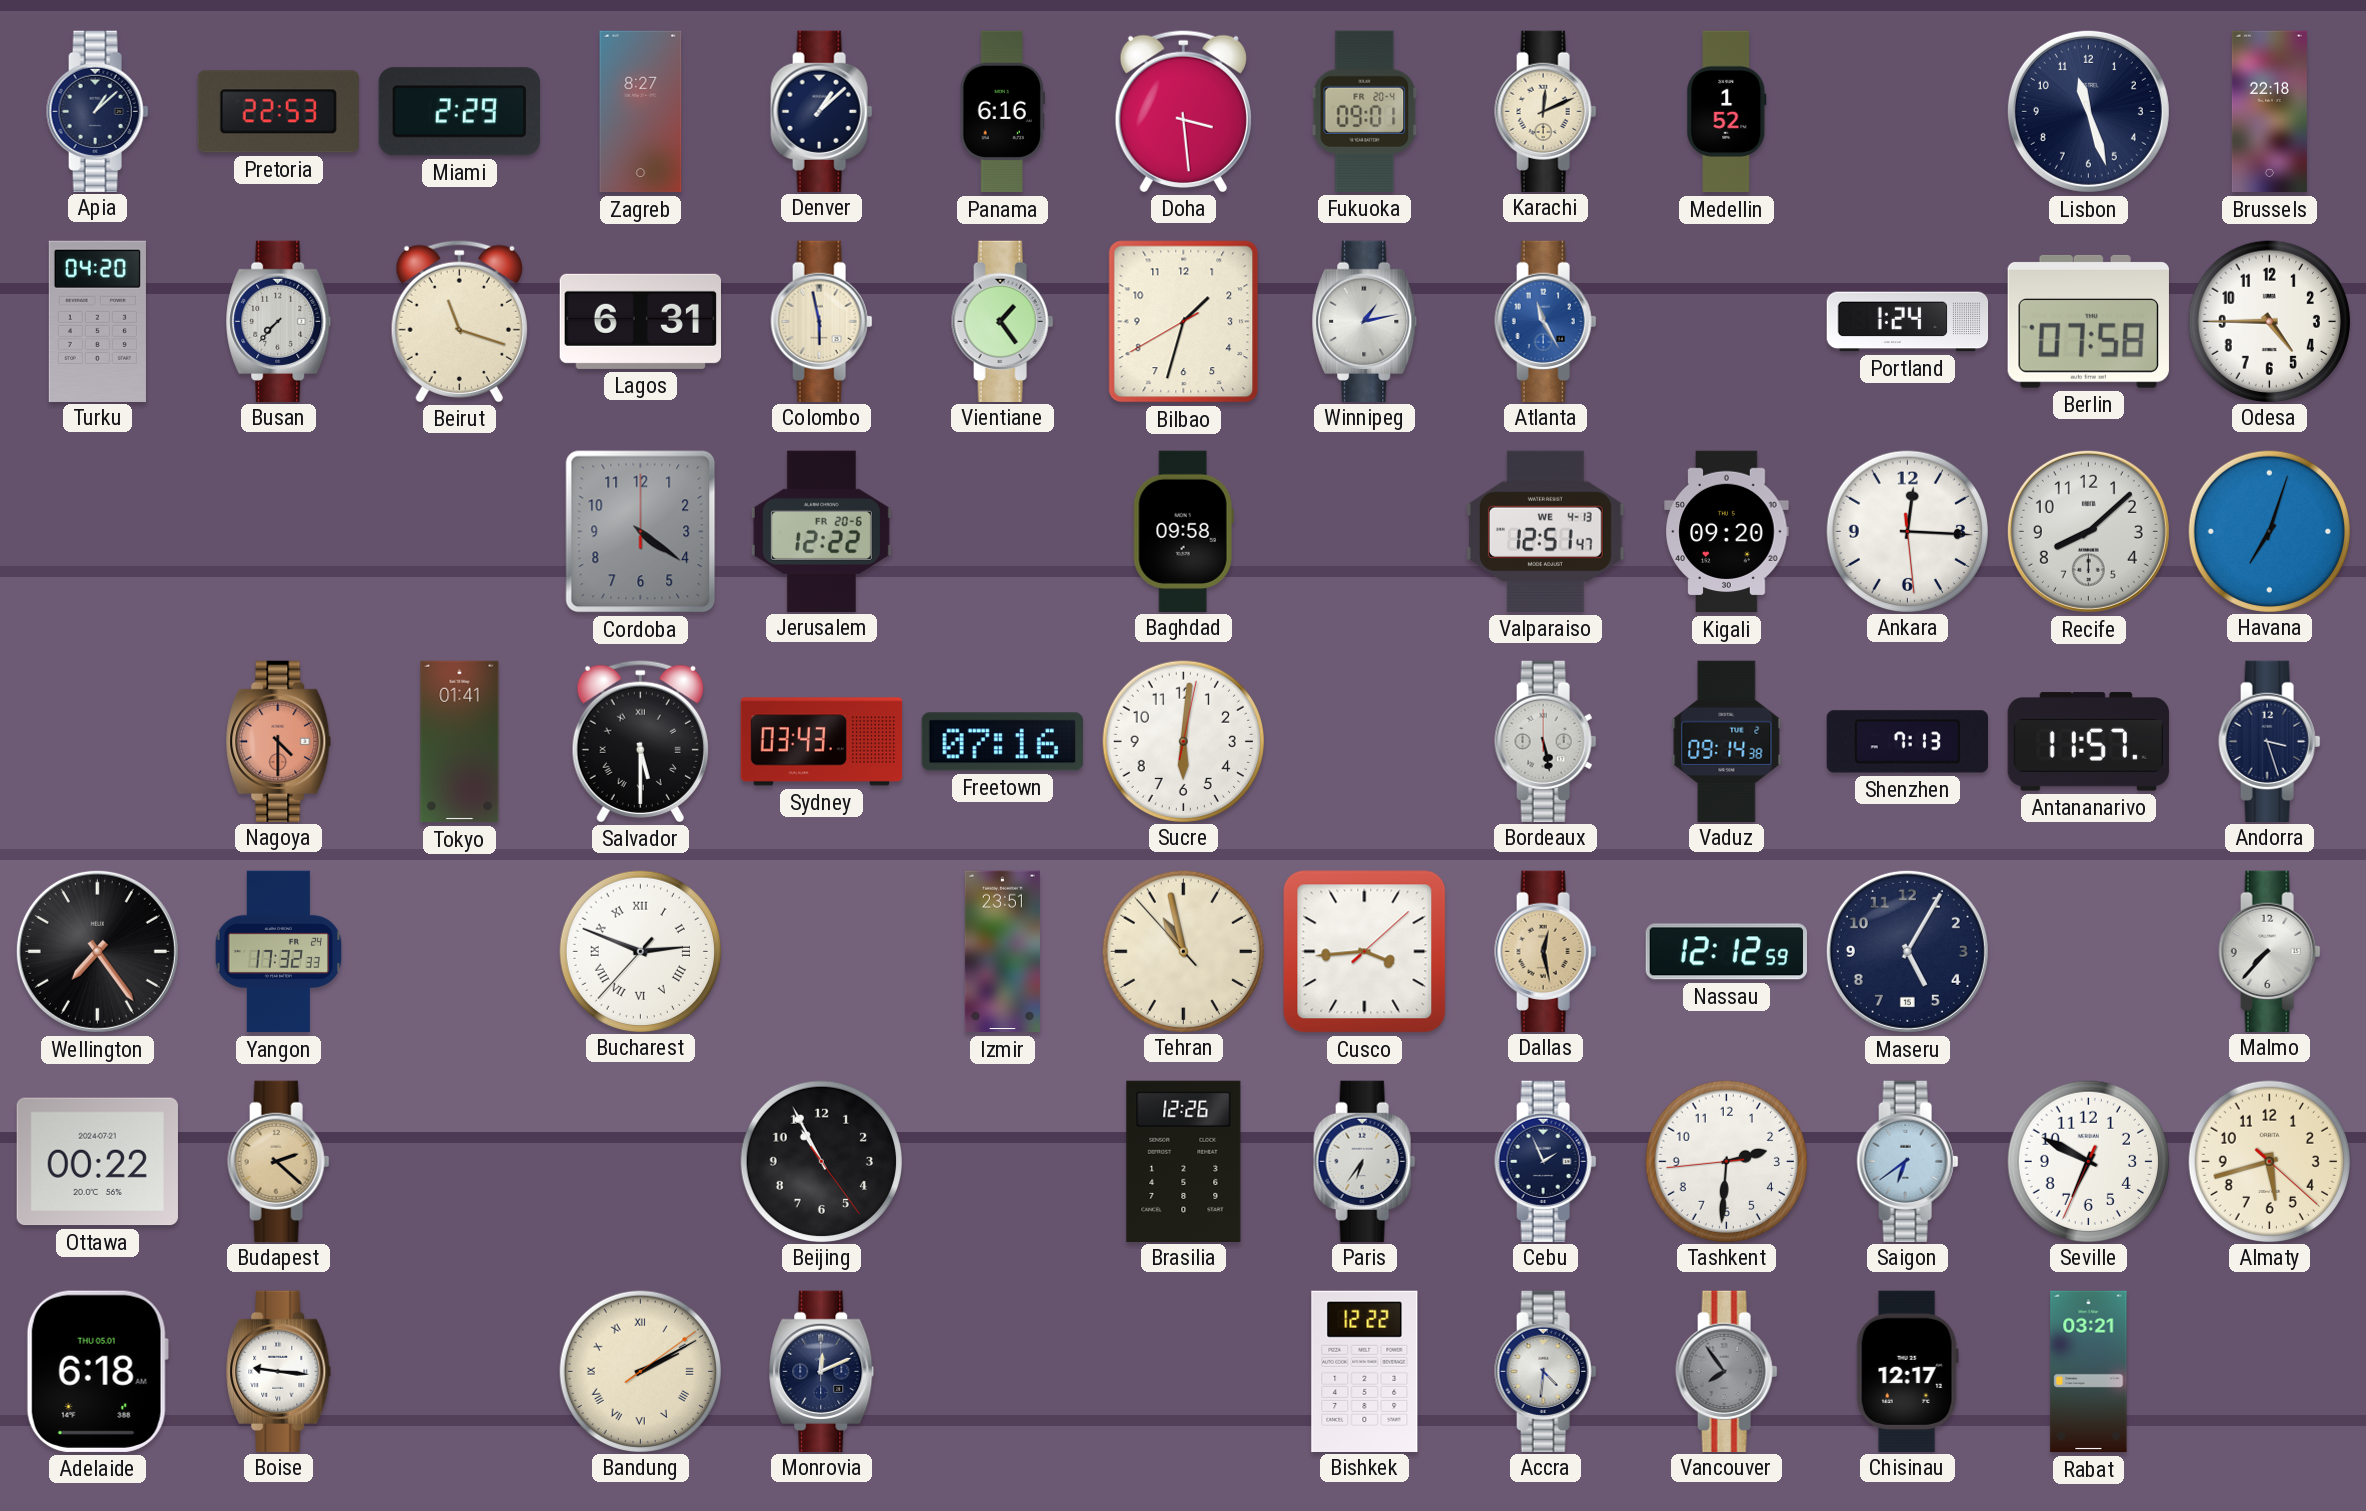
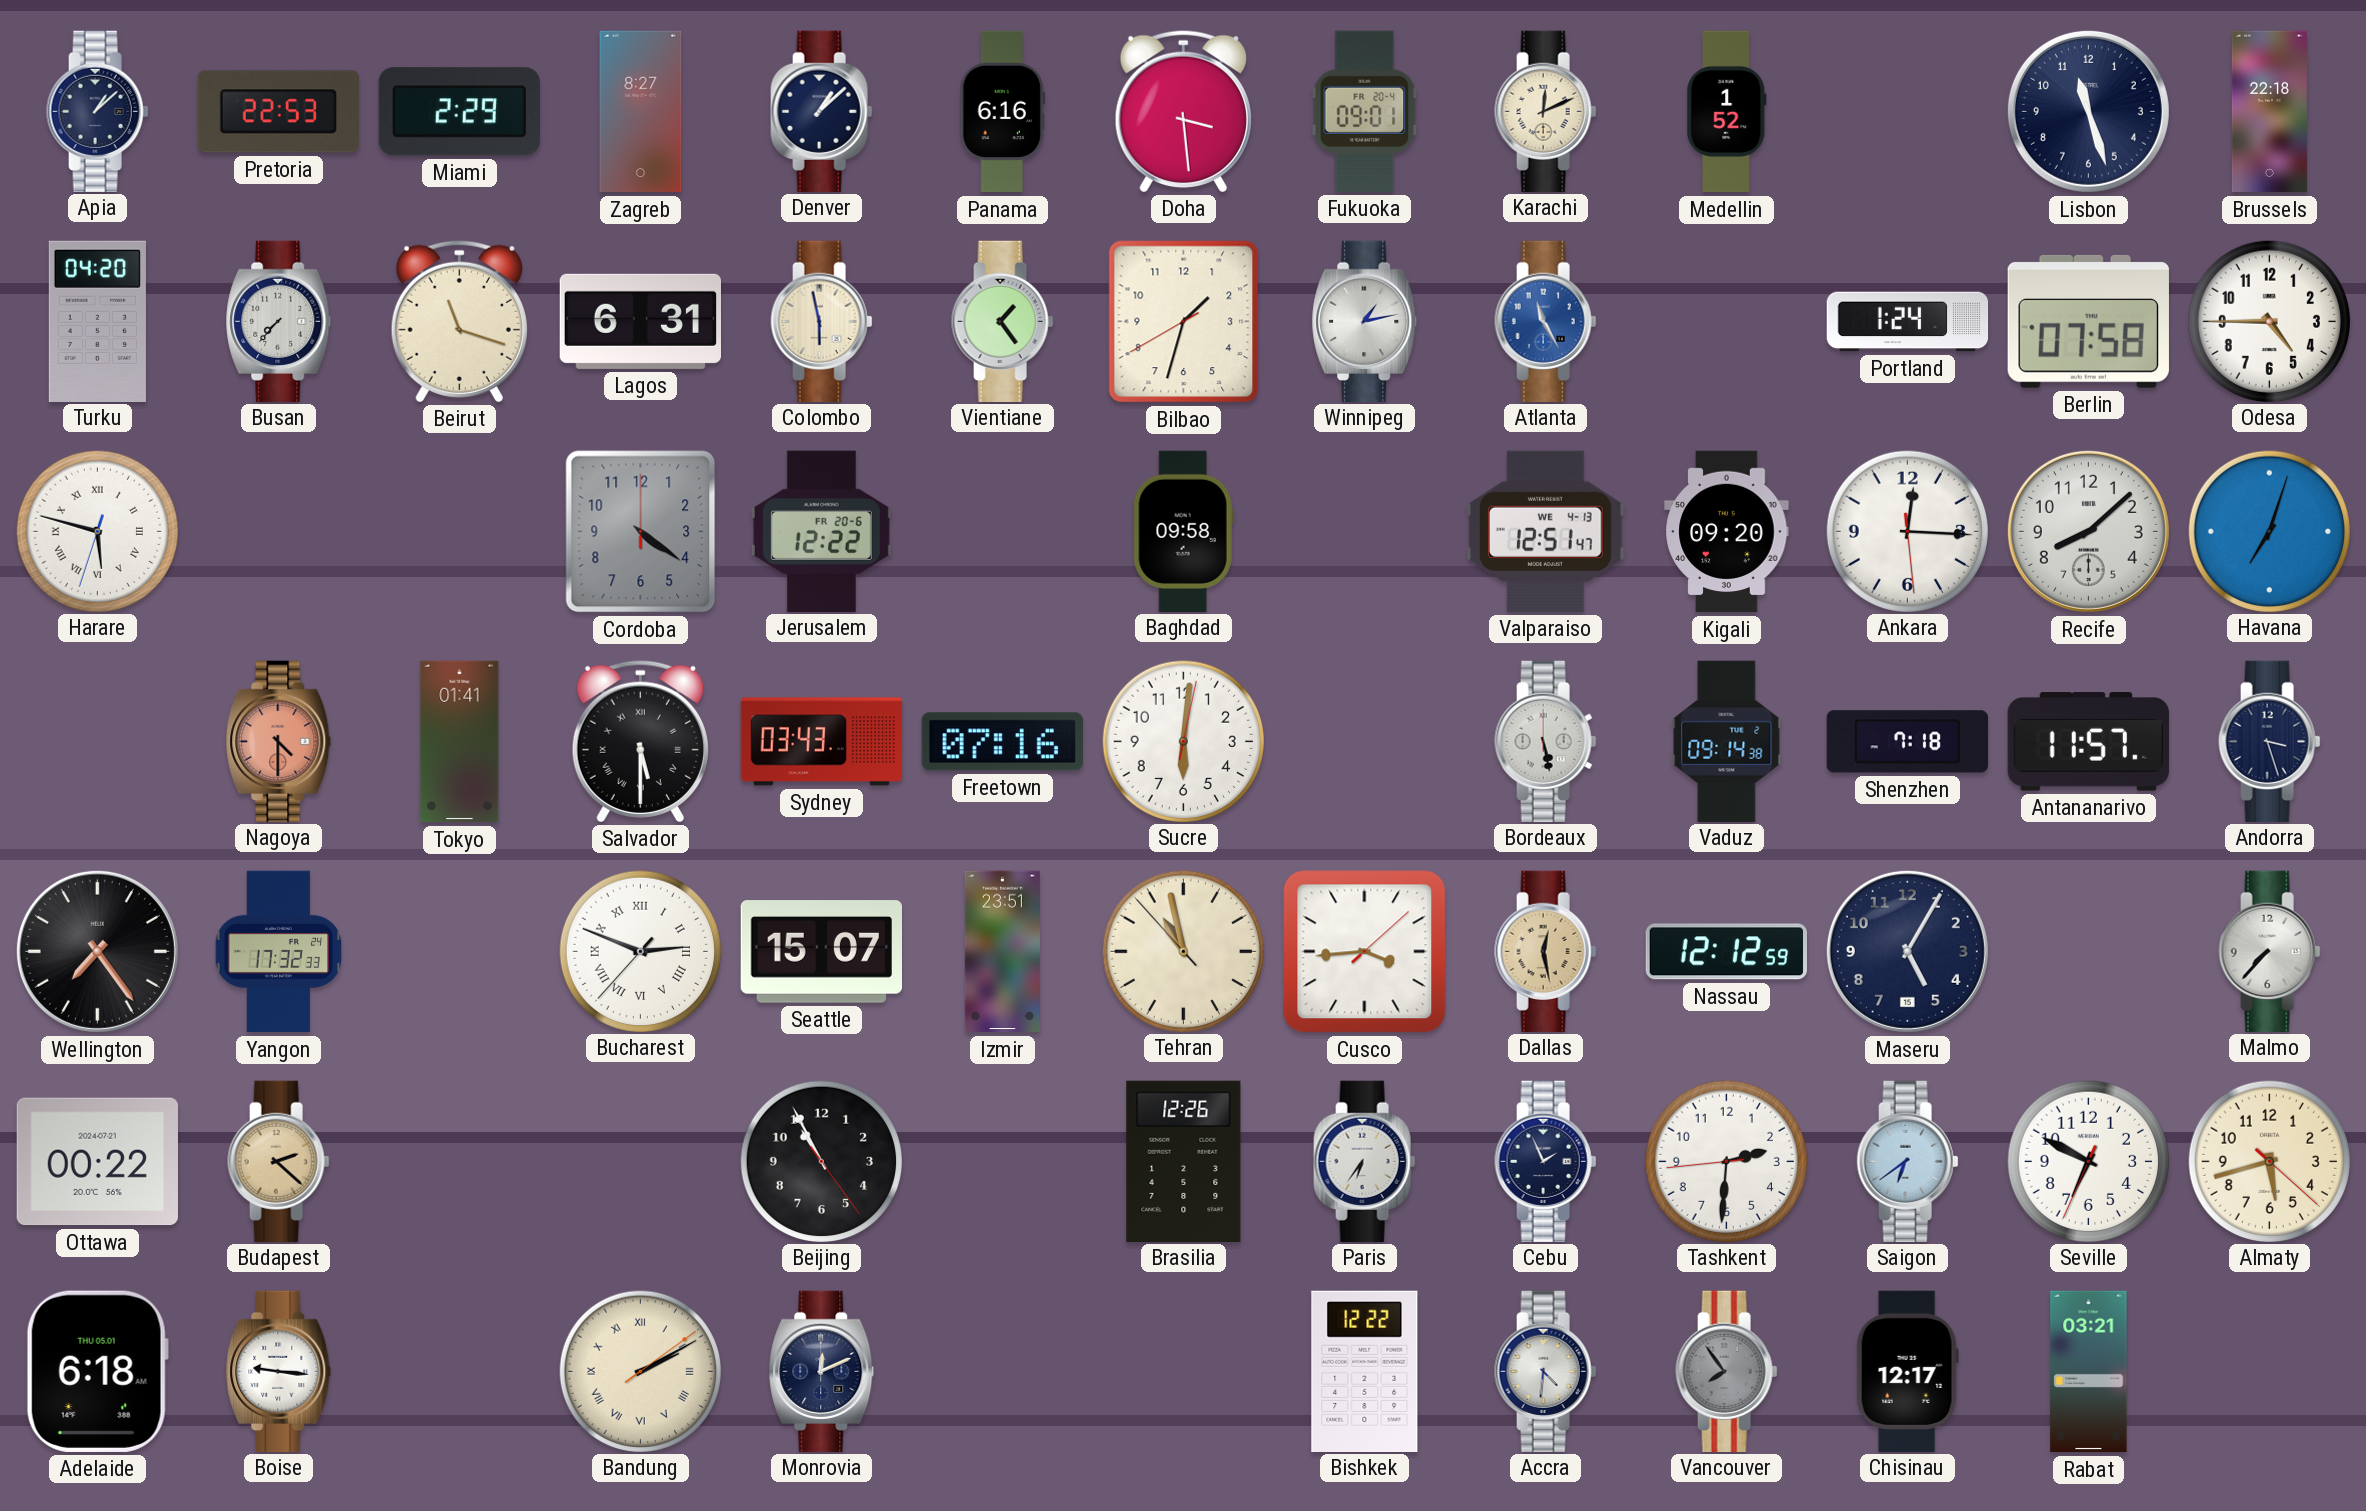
Harare: none -> 5:47 (97, 531)
Shenzhen: 7:13 -> 7:18 (1907, 742)
Seattle: none -> 15:07 (821, 952)
